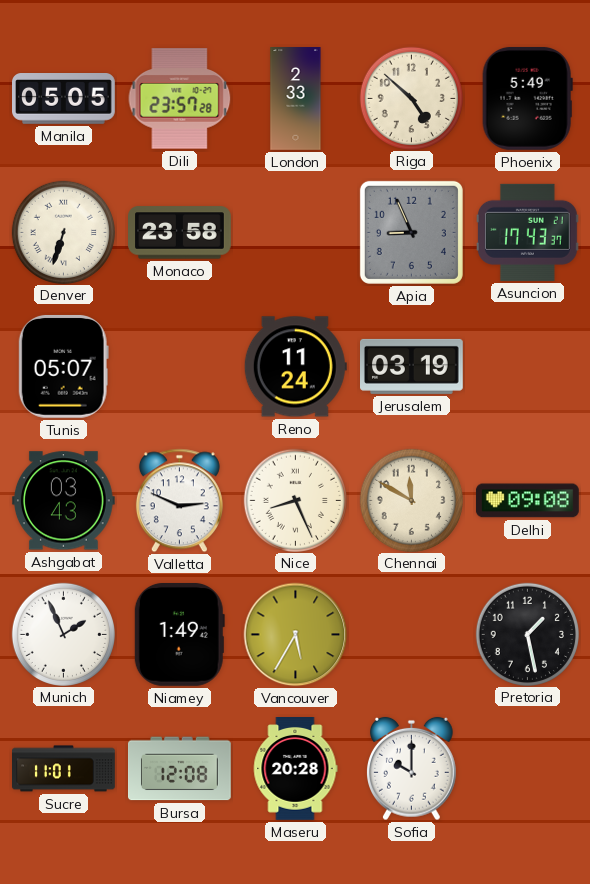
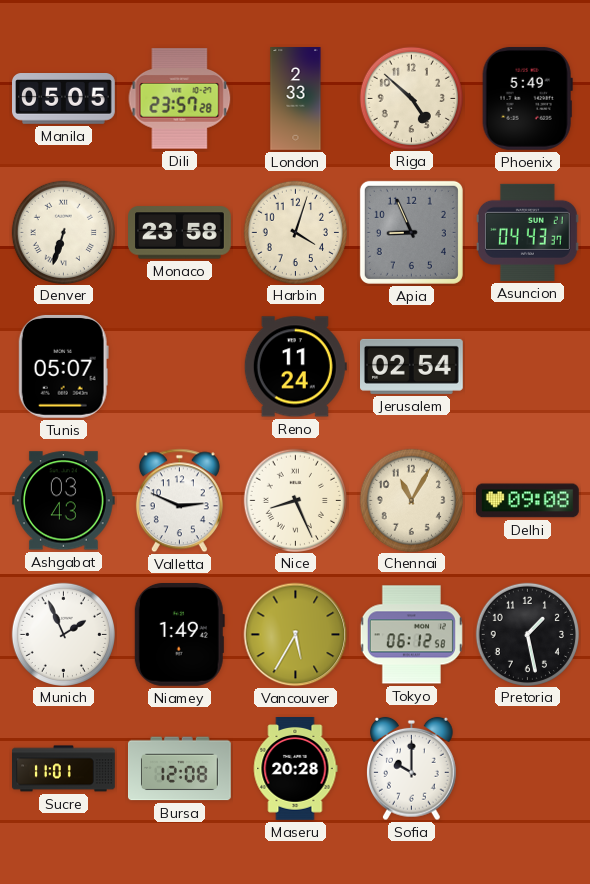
Harbin: none -> 4:03 (295, 232)
Asuncion: 17:43 -> 04:43 (528, 232)
Jerusalem: 03:19 -> 02:54 (412, 366)
Chennai: 11:50 -> 11:05 (411, 500)
Tokyo: none -> 06:12 (411, 635)
